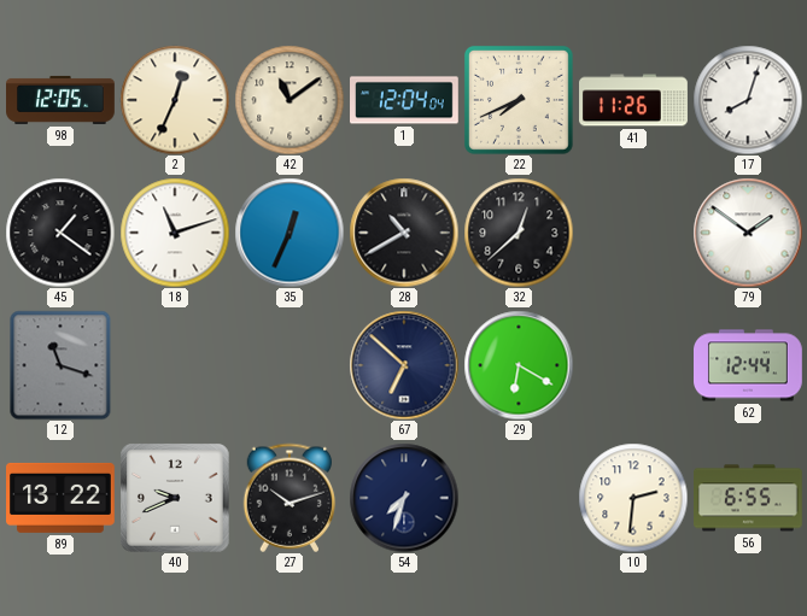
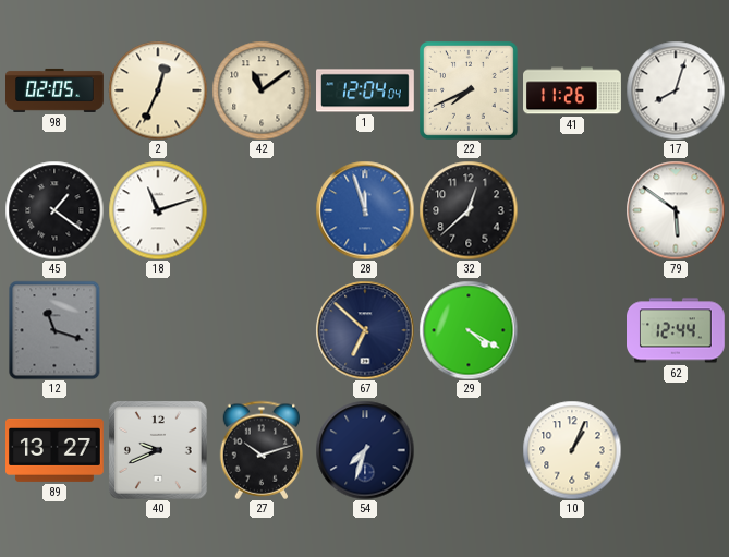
98: 12:05 -> 02:05 (56, 90)
35: 12:34 -> none (290, 233)
28: 10:40 -> 11:57 (365, 210)
28 dial: black -> blue (365, 210)
79: 1:51 -> 5:51 (676, 210)
29: 6:20 -> 4:20 (469, 330)
89: 13:22 -> 13:27 (56, 450)
10: 2:31 -> 1:04 (572, 450)
56: 6:55 -> none (749, 498)
